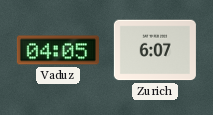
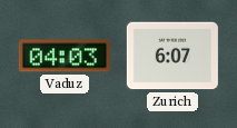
Vaduz: 04:05 -> 04:03 (65, 56)
